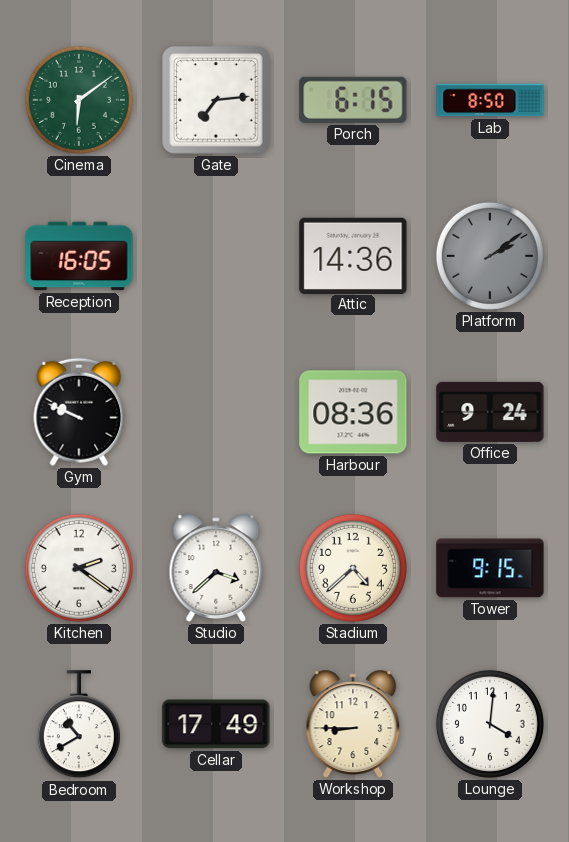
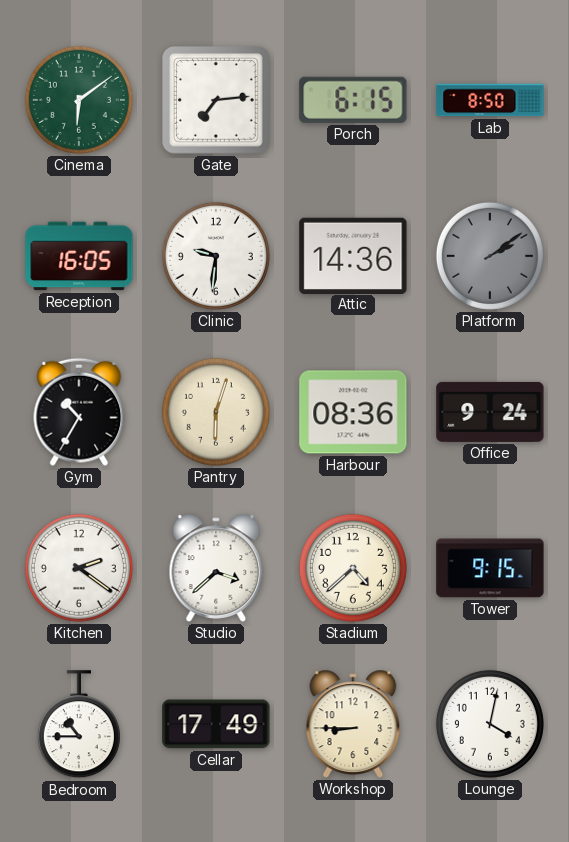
Clinic: none -> 9:31 (216, 256)
Gym: 9:49 -> 10:35 (79, 412)
Pantry: none -> 6:03 (216, 412)
Bedroom: 10:40 -> 10:45 (79, 725)
Lounge: 4:01 -> 4:02 (490, 724)
